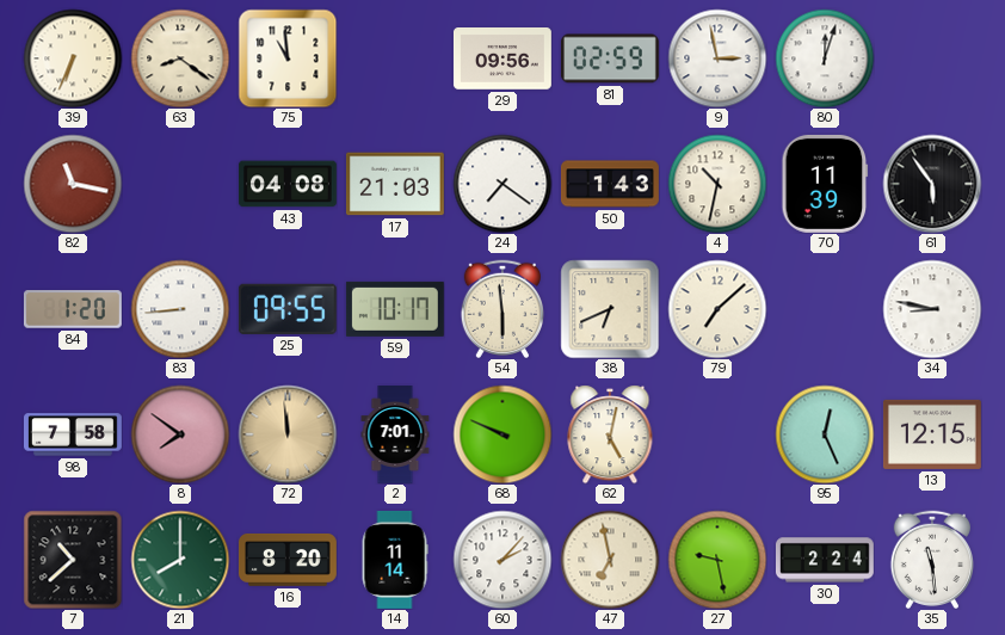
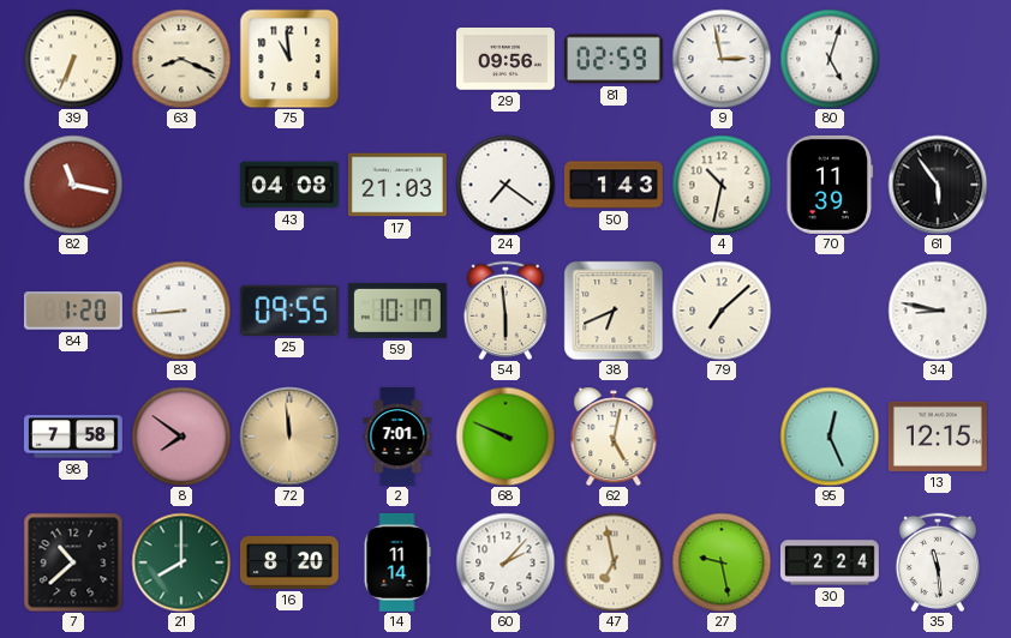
63: 8:21 -> 8:19 (181, 59)
80: 12:03 -> 5:03 (830, 59)
